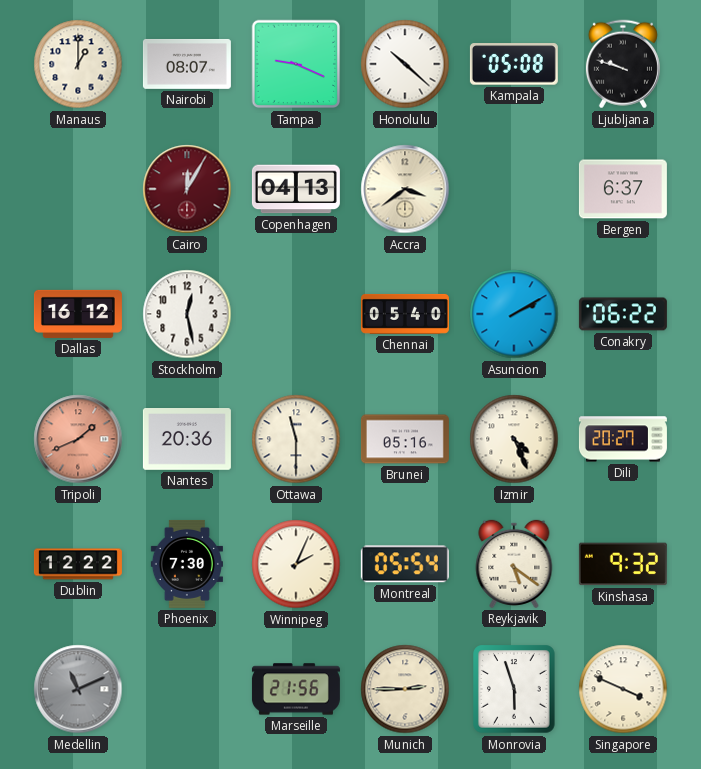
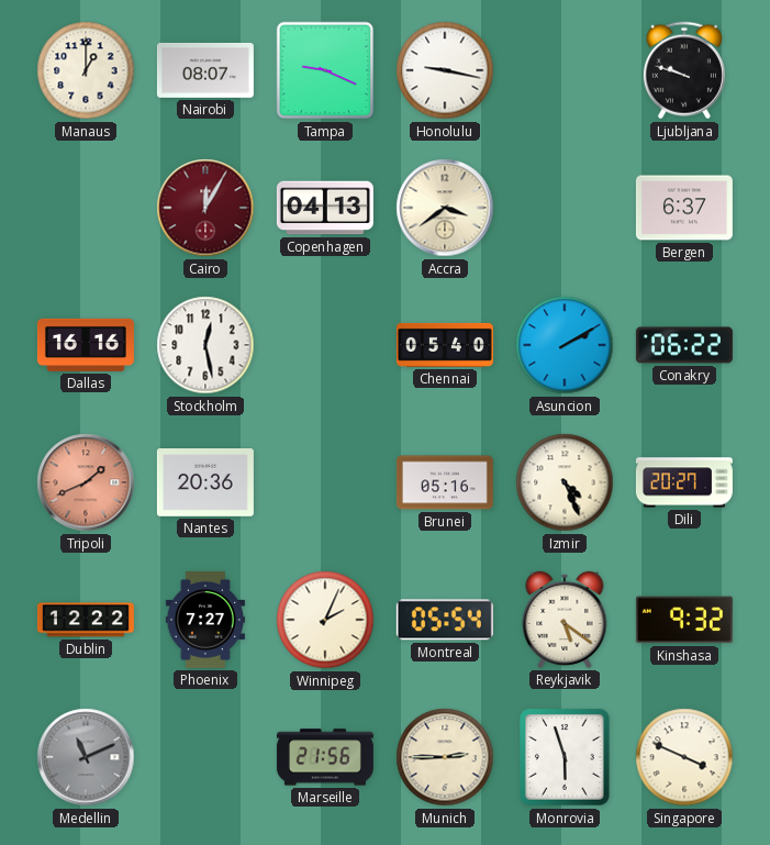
Honolulu: 10:22 -> 9:17 (445, 70)
Kampala: 05:08 -> none (514, 64)
Dallas: 16:12 -> 16:16 (86, 345)
Ottawa: 11:30 -> none (296, 439)
Phoenix: 7:30 -> 7:27 (205, 620)
